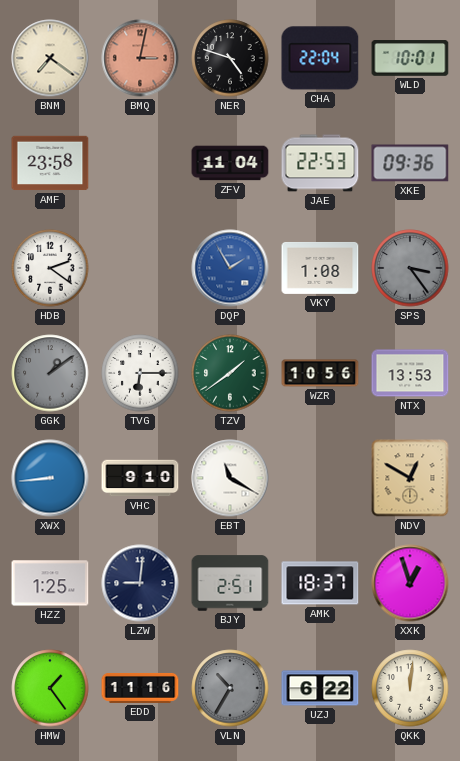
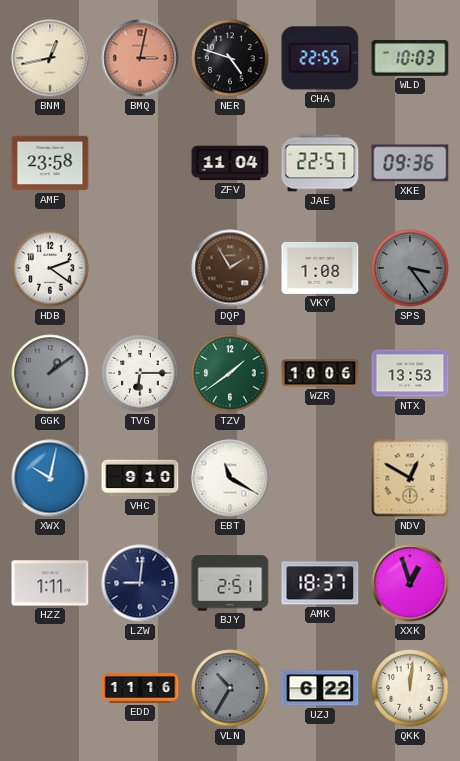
BNM: 7:21 -> 12:43 (50, 58)
CHA: 22:04 -> 22:55 (320, 58)
WLD: 10:01 -> 10:03 (410, 58)
JAE: 22:53 -> 22:57 (320, 163)
DQP dial: blue -> brown (230, 268)
WZR: 10:56 -> 10:06 (320, 373)
XWX: 8:44 -> 10:02 (50, 478)
HZZ: 1:25 -> 1:11 (50, 583)
HMW: 1:24 -> none (50, 688)
